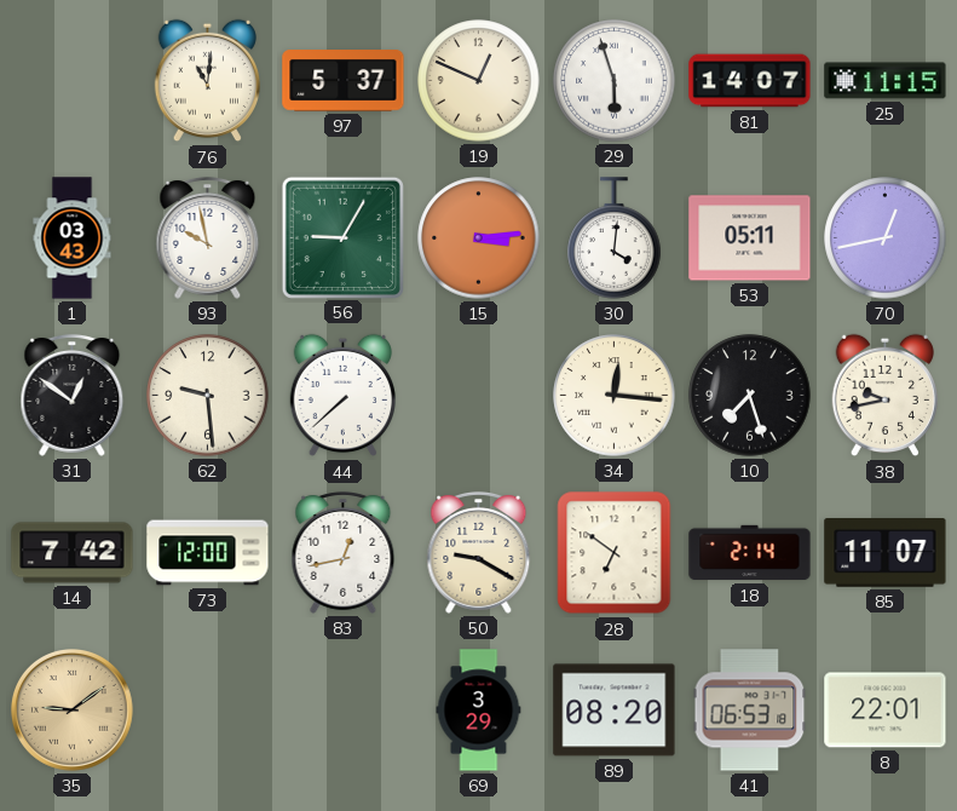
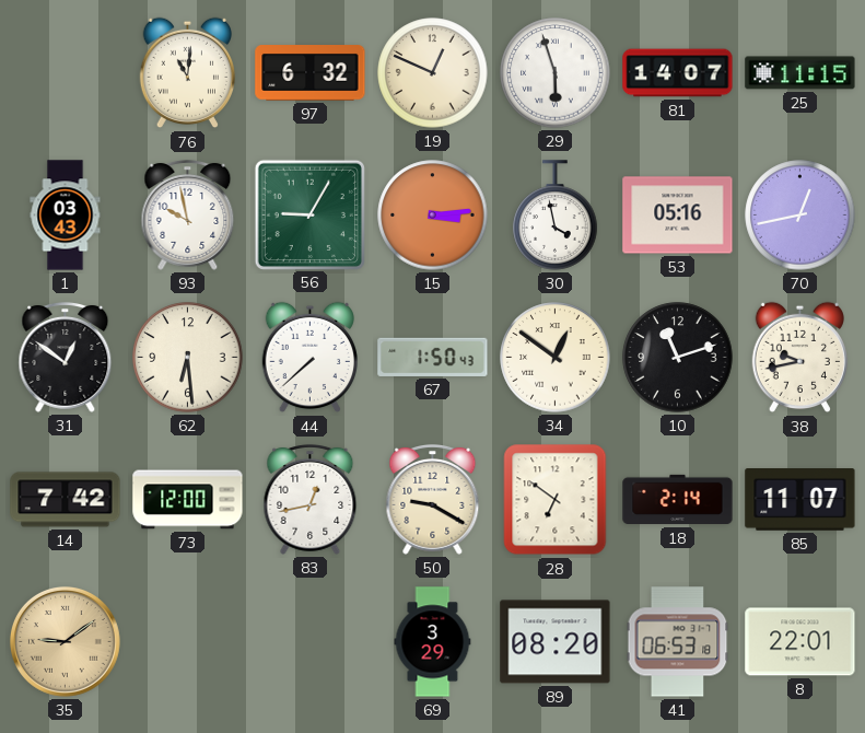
97: 5:37 -> 6:32 (311, 73)
30: 4:01 -> 3:58 (556, 216)
53: 05:11 -> 05:16 (678, 216)
62: 9:29 -> 6:29 (188, 358)
67: none -> 1:50 (433, 357)
34: 12:16 -> 12:51 (556, 358)
10: 7:27 -> 11:12 (678, 358)
